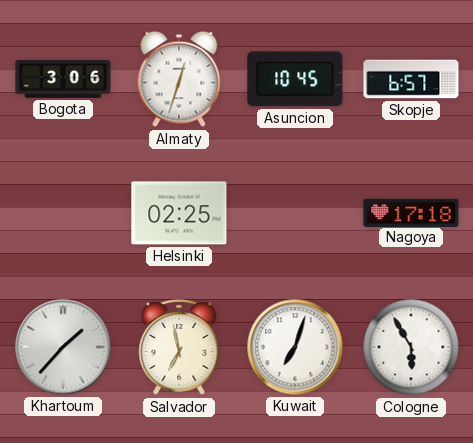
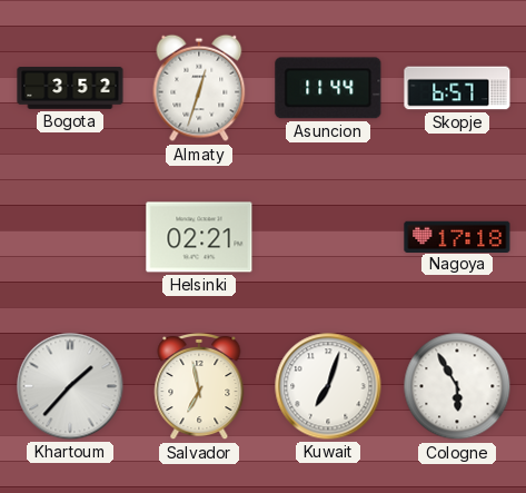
Bogota: 3:06 -> 3:52 (70, 88)
Asuncion: 10:45 -> 11:44 (328, 88)
Helsinki: 02:25 -> 02:21 (199, 237)
